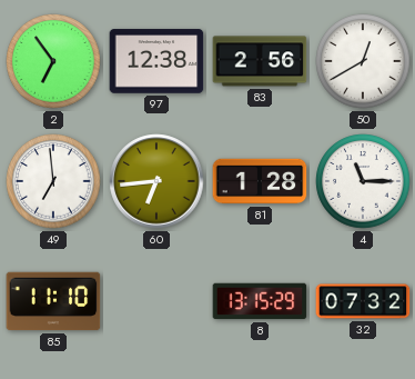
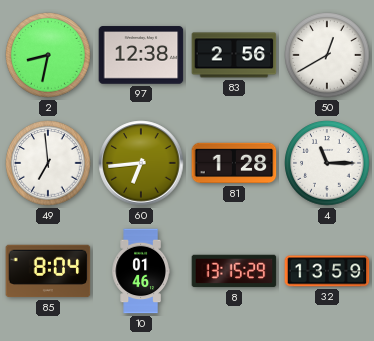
2: 6:54 -> 8:32 (48, 55)
85: 11:10 -> 8:04 (48, 271)
10: none -> 01:46 (141, 271)
32: 07:32 -> 13:59 (327, 271)
